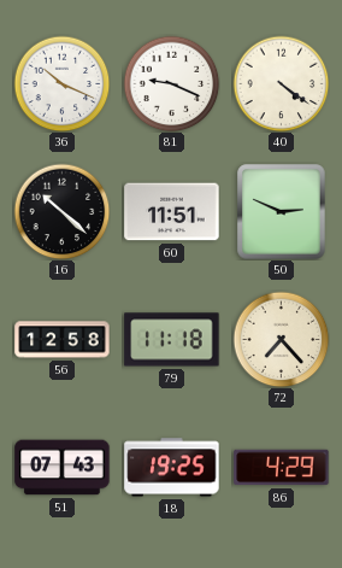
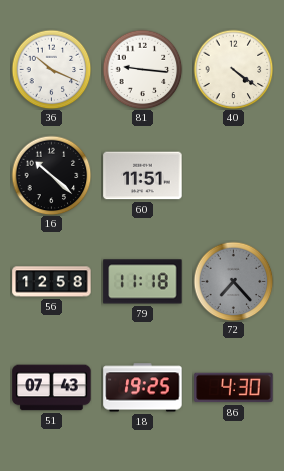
81: 9:19 -> 9:16 (142, 69)
50: 2:49 -> none (282, 212)
72 dial: cream -> grey (233, 281)
86: 4:29 -> 4:30 (234, 388)
